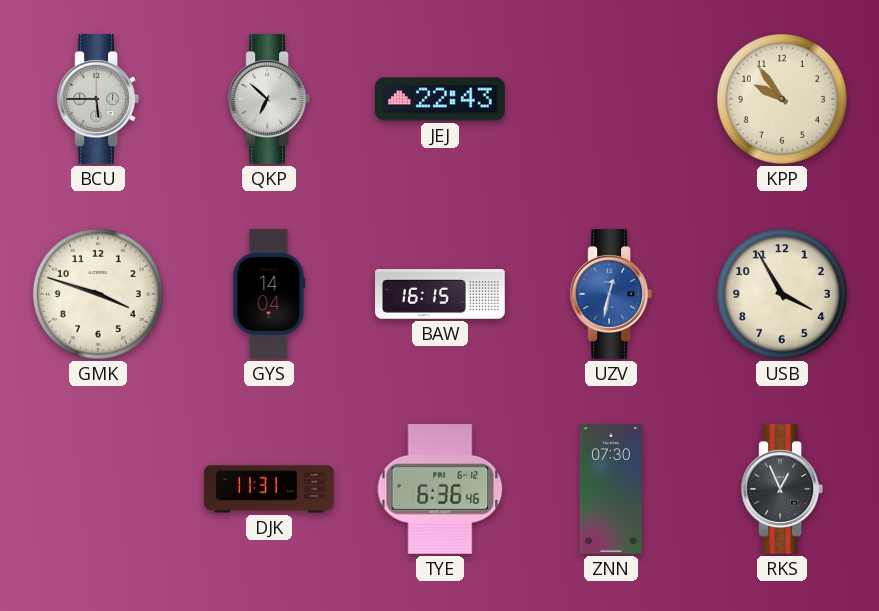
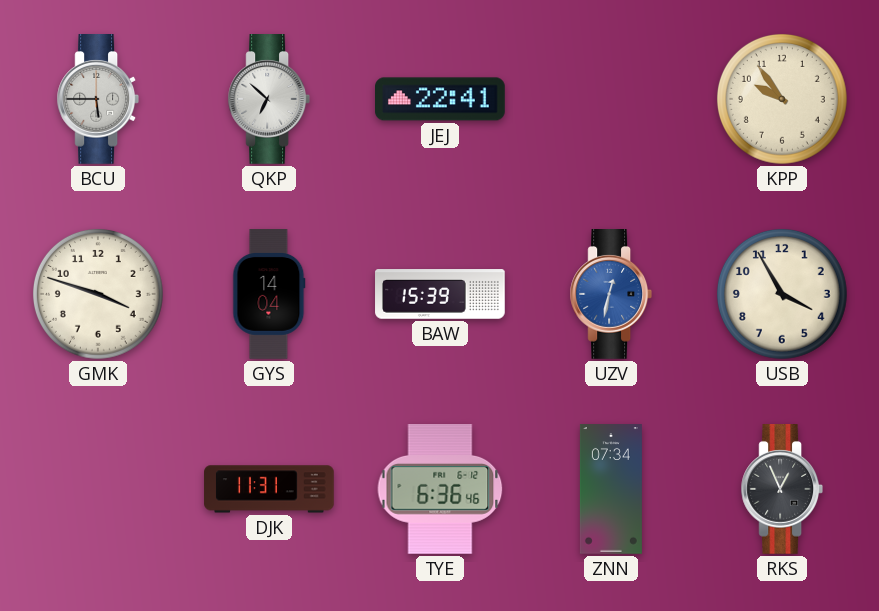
JEJ: 22:43 -> 22:41 (441, 99)
BAW: 16:15 -> 15:39 (440, 294)
ZNN: 07:30 -> 07:34 (611, 489)
